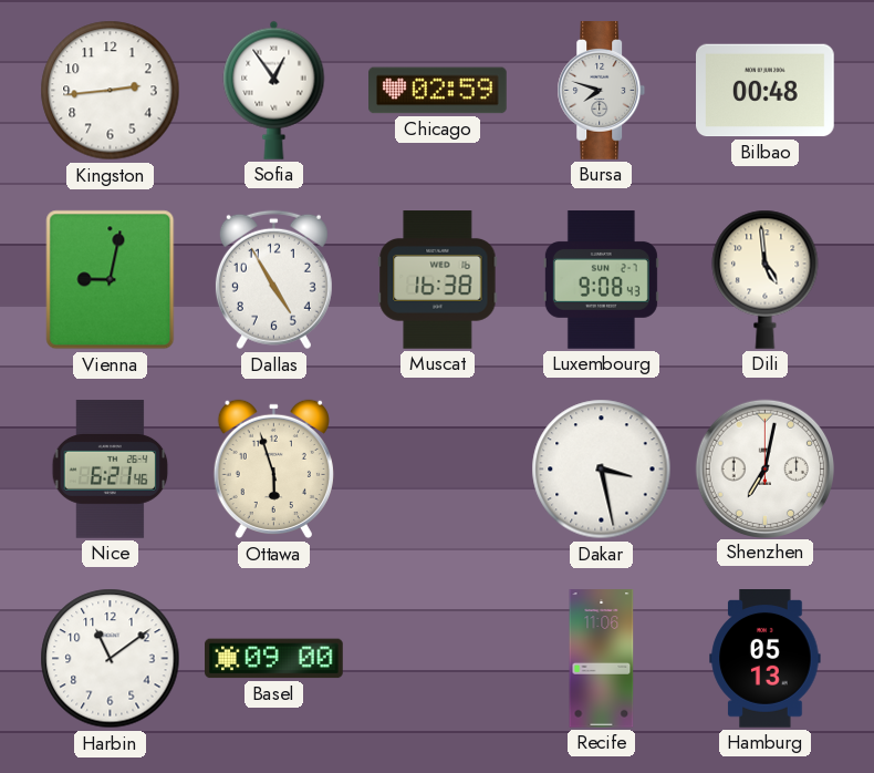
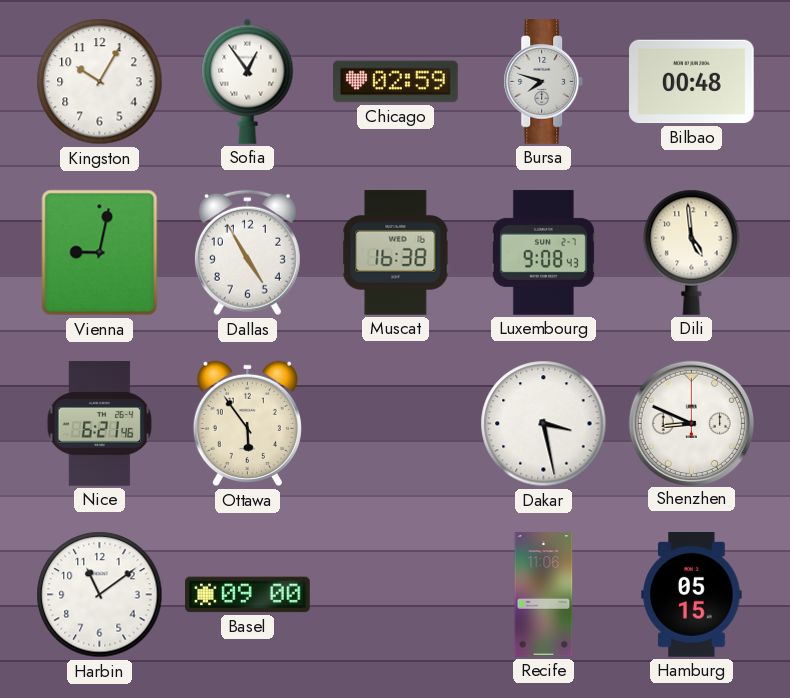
Kingston: 2:44 -> 10:05 (100, 82)
Ottawa: 5:57 -> 5:54 (247, 424)
Shenzhen: 7:02 -> 8:49 (691, 423)
Hamburg: 05:13 -> 05:15 (692, 595)
